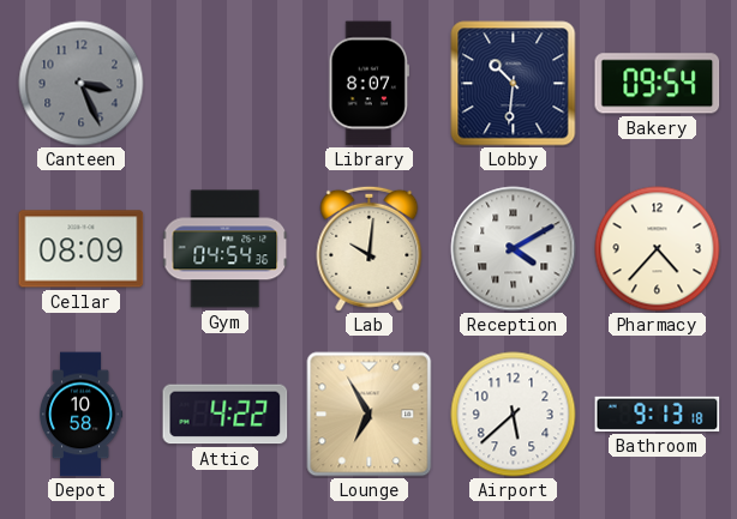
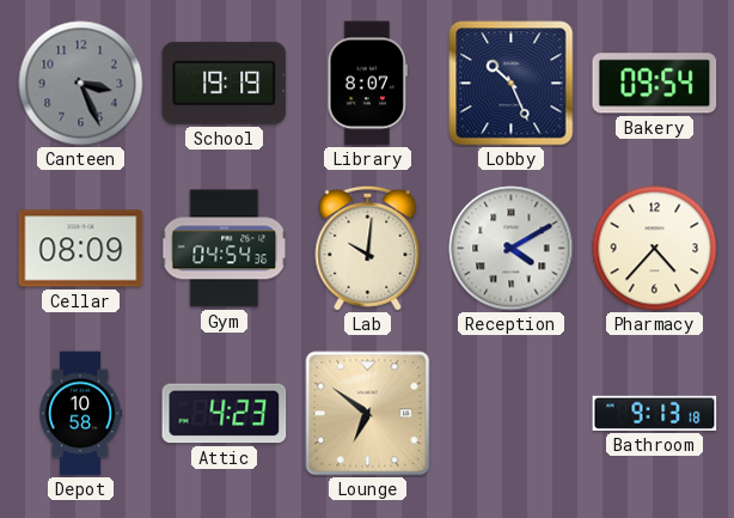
School: none -> 19:19 (225, 83)
Lobby: 10:31 -> 10:26 (512, 84)
Attic: 4:22 -> 4:23 (225, 414)
Lounge: 6:55 -> 6:51 (368, 414)
Airport: 5:38 -> none (514, 415)
